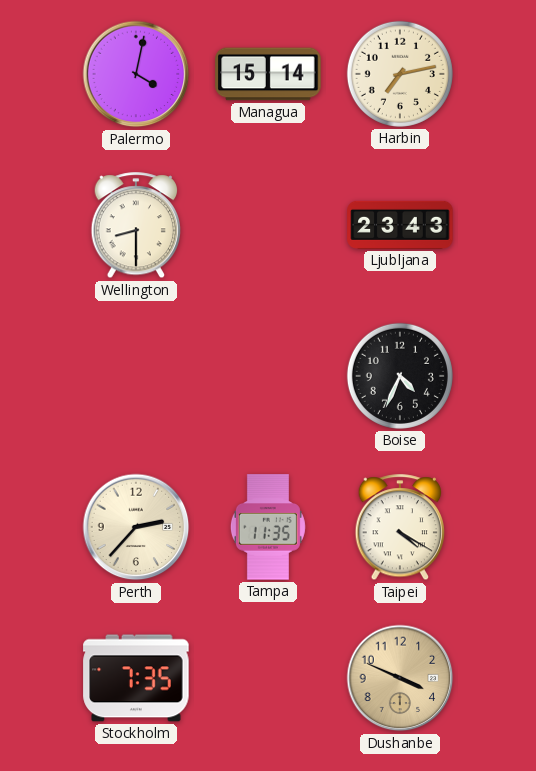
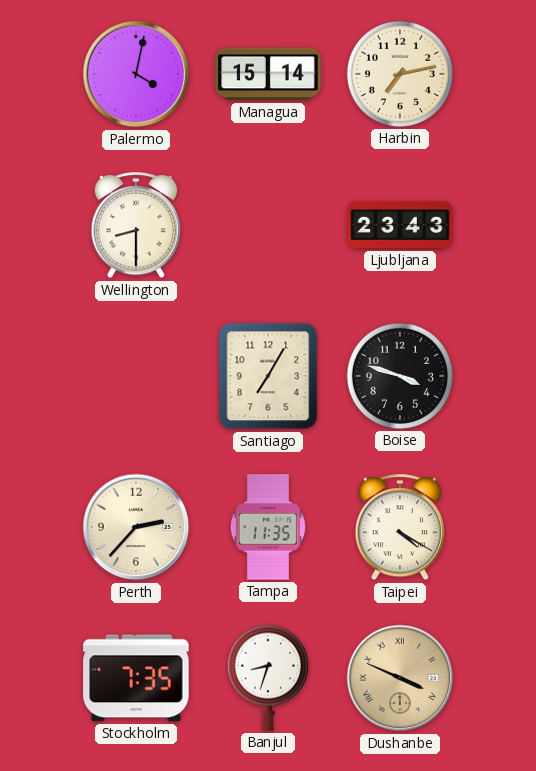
Santiago: none -> 7:05 (268, 376)
Boise: 4:34 -> 3:48 (400, 376)
Banjul: none -> 8:33 (268, 678)
Dushanbe numerals: Arabic -> Roman (400, 678)
